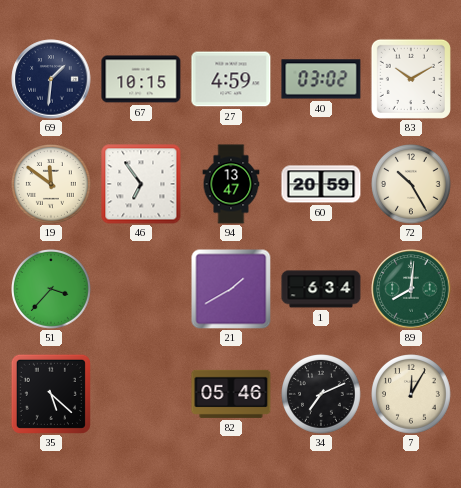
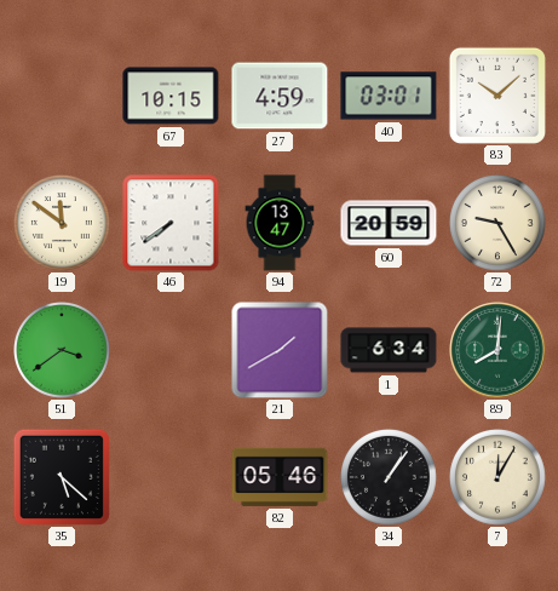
69: 1:31 -> none (51, 79)
40: 03:02 -> 03:01 (389, 96)
83: 10:10 -> 10:08 (497, 96)
46: 6:54 -> 7:39 (171, 223)
72: 10:25 -> 9:25 (499, 224)
51: 3:37 -> 3:39 (63, 351)
34: 7:11 -> 1:06 (390, 478)
